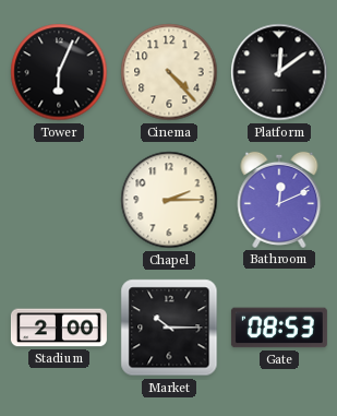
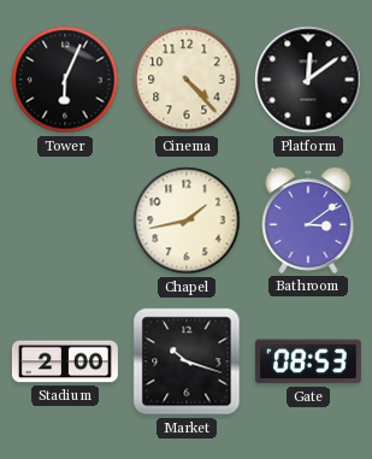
Chapel: 2:15 -> 1:43 (187, 220)
Bathroom: 12:11 -> 3:09 (308, 220)
Market: 10:15 -> 10:18 (187, 361)
